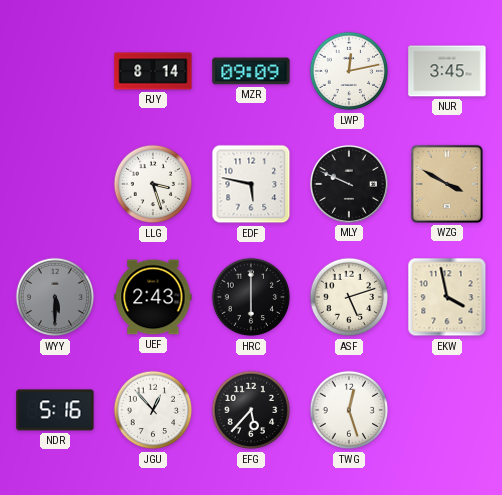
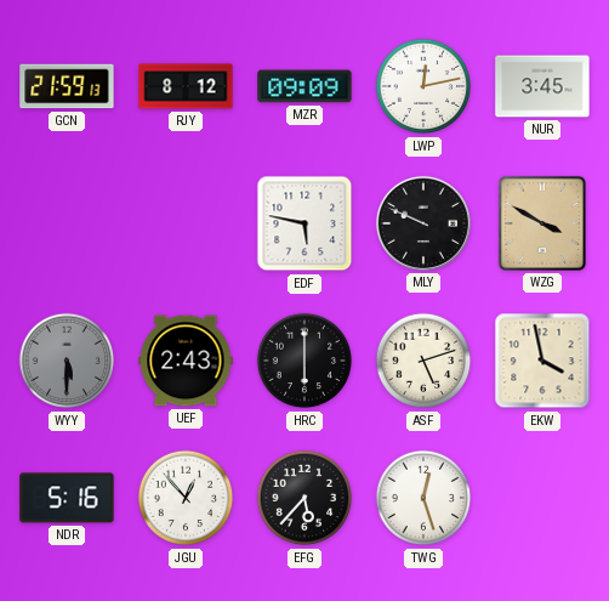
GCN: none -> 21:59 (67, 86)
RJY: 8:14 -> 8:12 (186, 86)
LLG: 3:27 -> none (153, 184)
